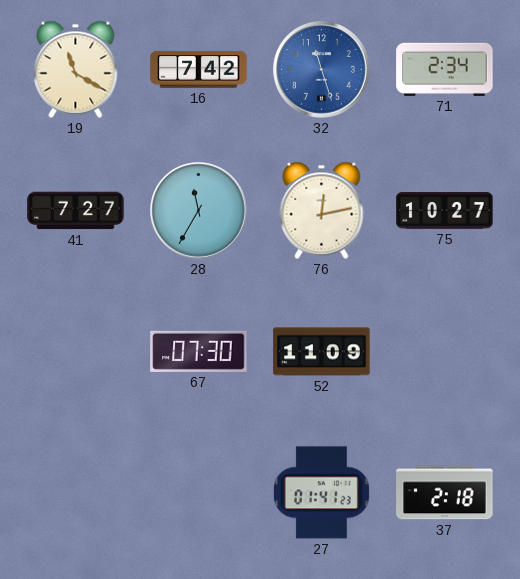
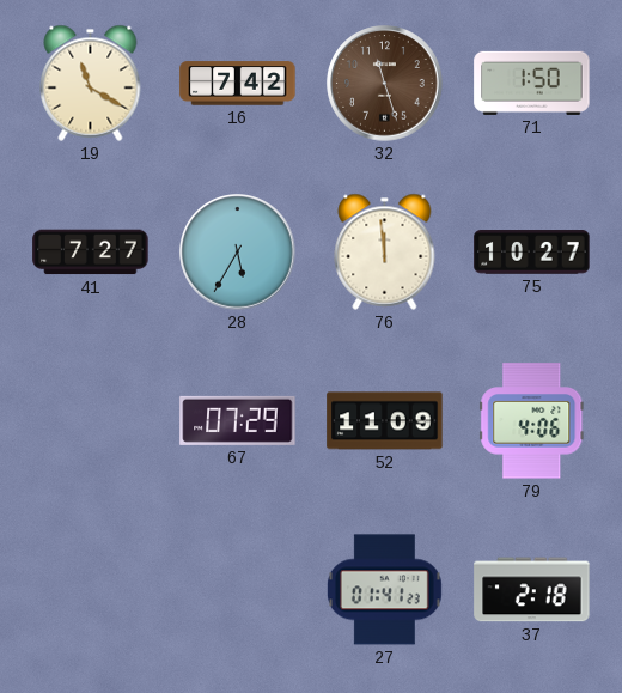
32 dial: blue -> brown (385, 84)
71: 2:34 -> 1:50 (532, 83)
28: 11:35 -> 5:35 (238, 253)
76: 12:13 -> 11:59 (385, 251)
67: 07:30 -> 07:29 (238, 420)
79: none -> 4:06 (532, 421)
